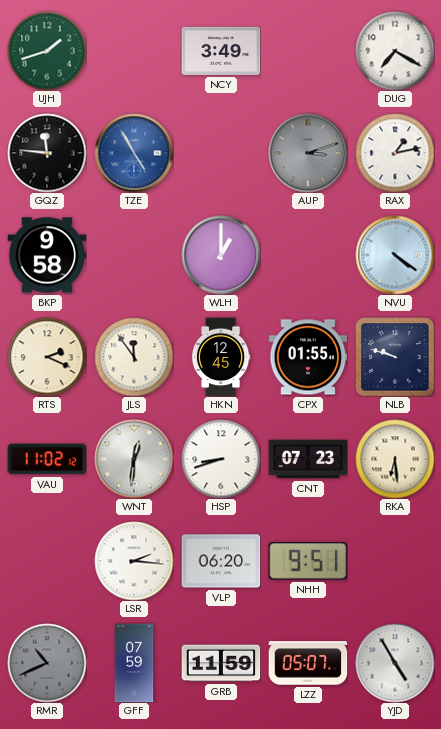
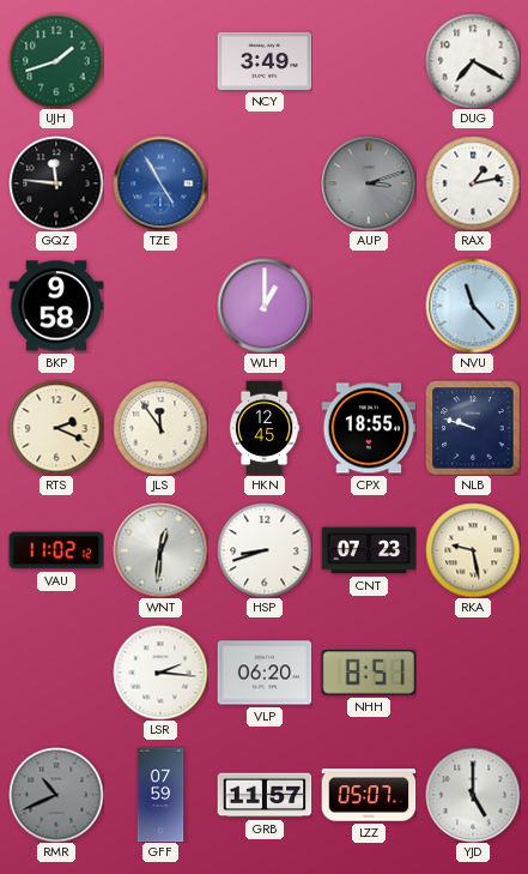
NVU: 4:21 -> 11:23 (473, 306)
CPX: 01:55 -> 18:55 (369, 428)
RKA: 6:29 -> 9:28 (473, 550)
NHH: 9:51 -> 8:51 (369, 673)
GRB: 11:59 -> 11:57 (265, 795)
YJD: 4:55 -> 5:00 (473, 795)
